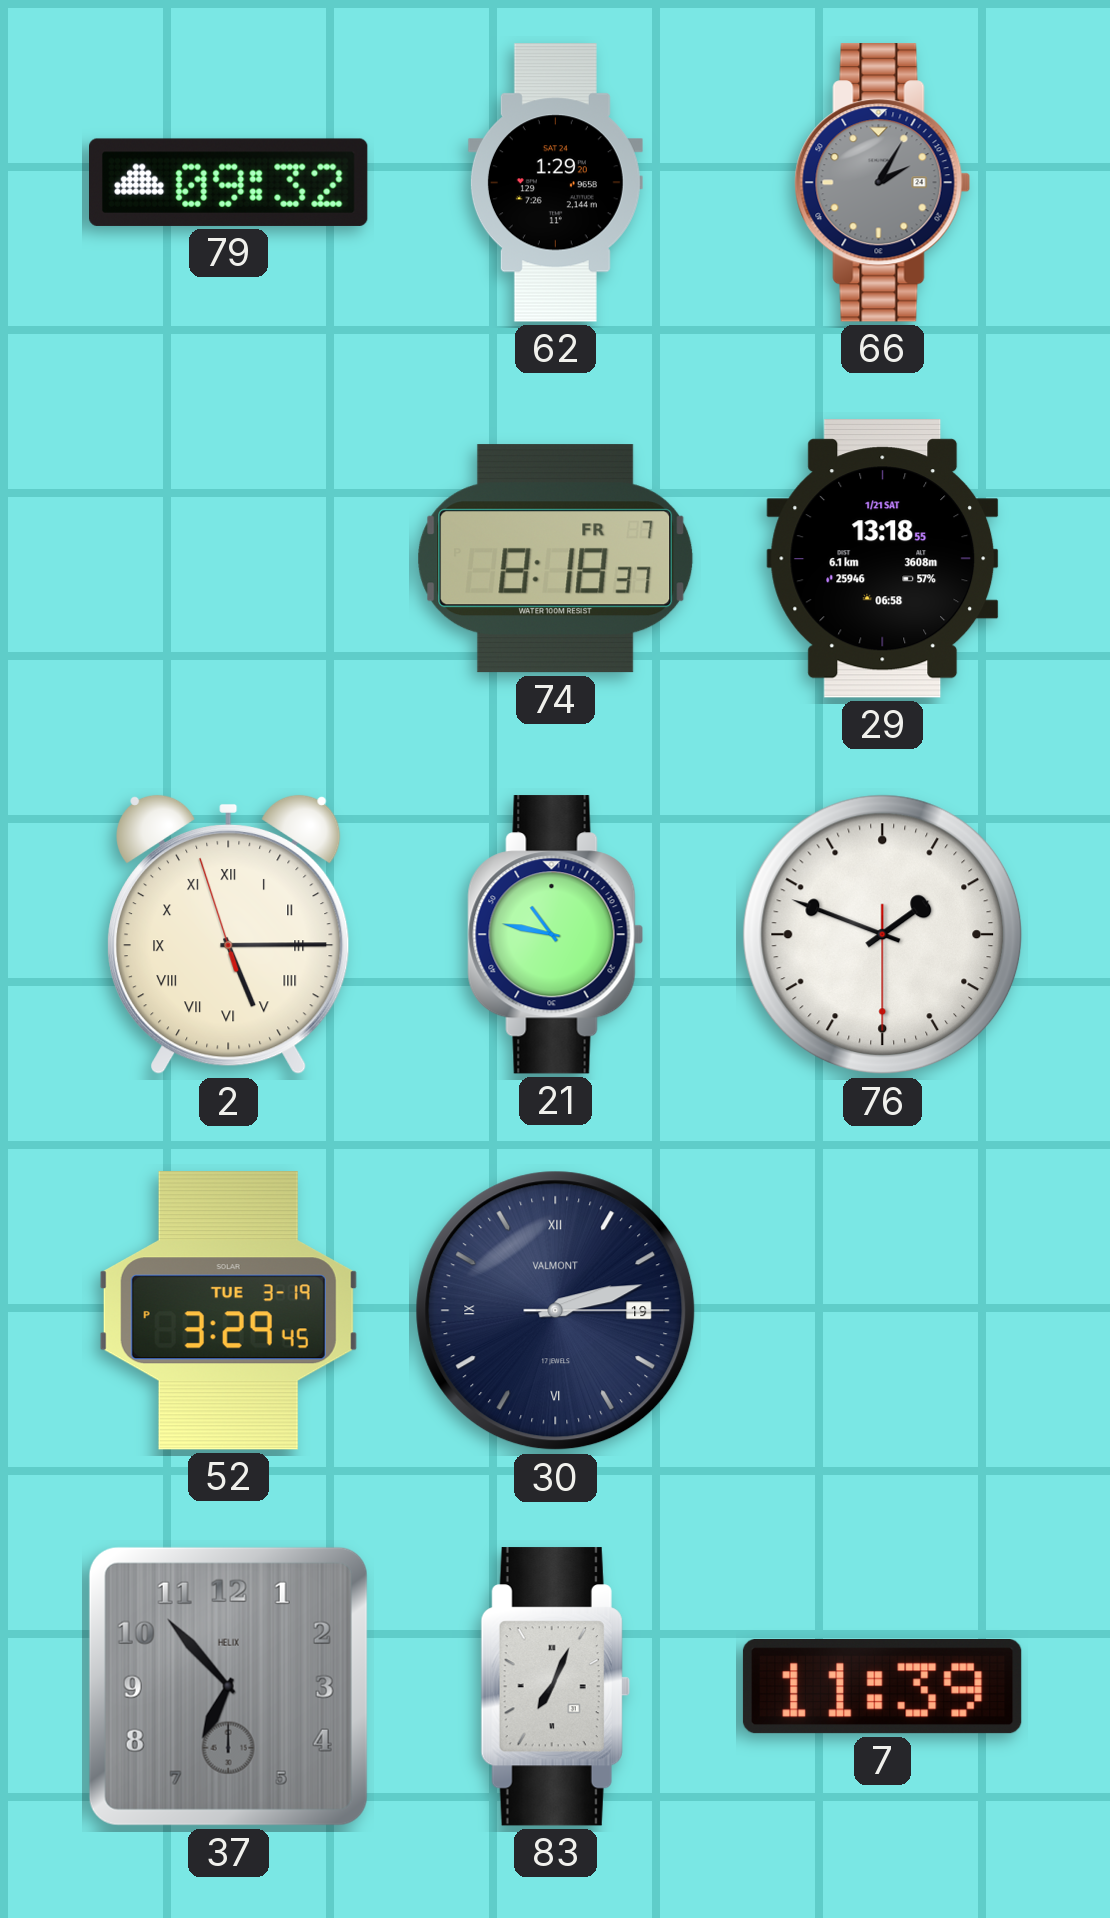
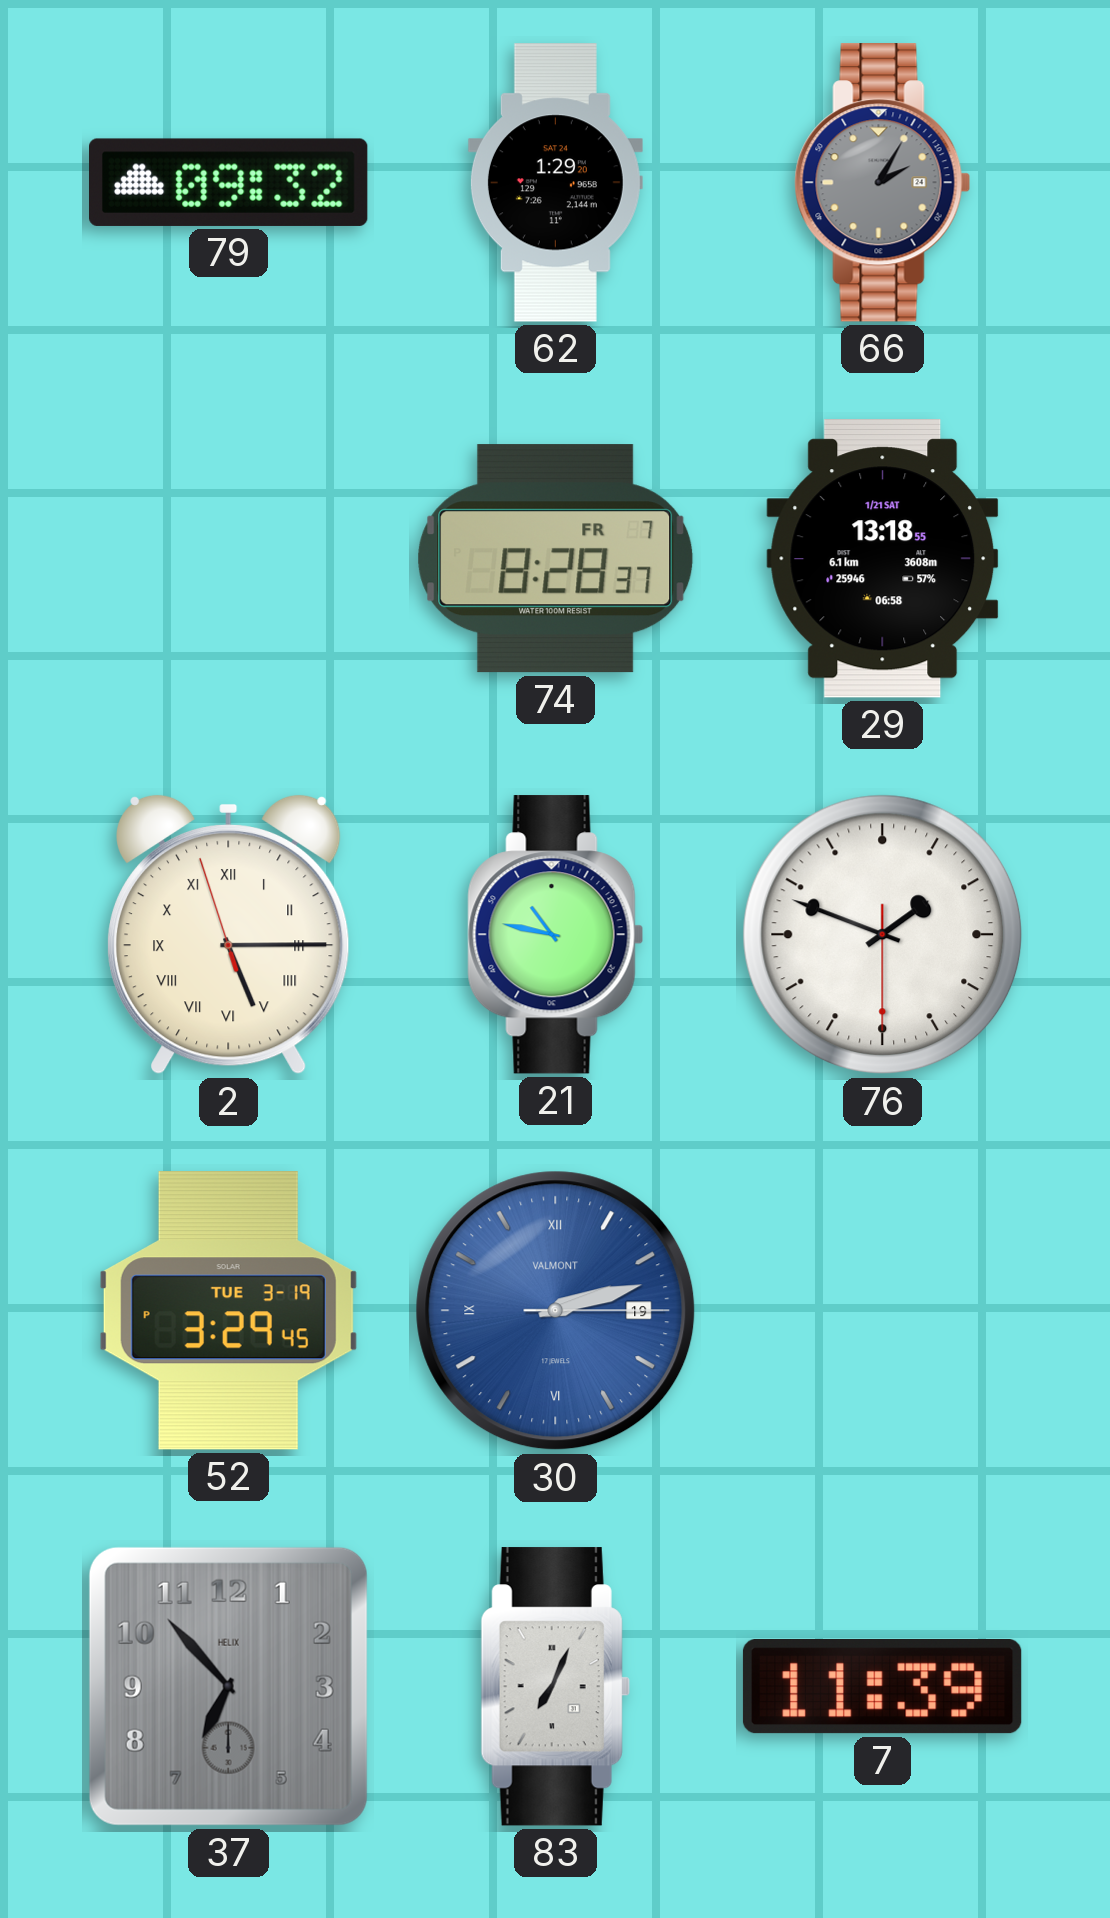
74: 8:18 -> 8:28 (556, 559)
30 dial: navy -> blue (556, 1311)
